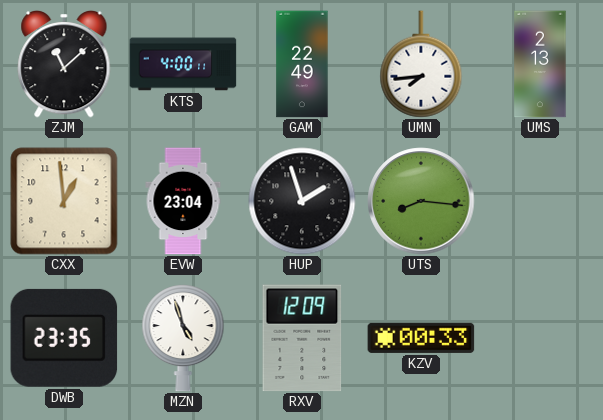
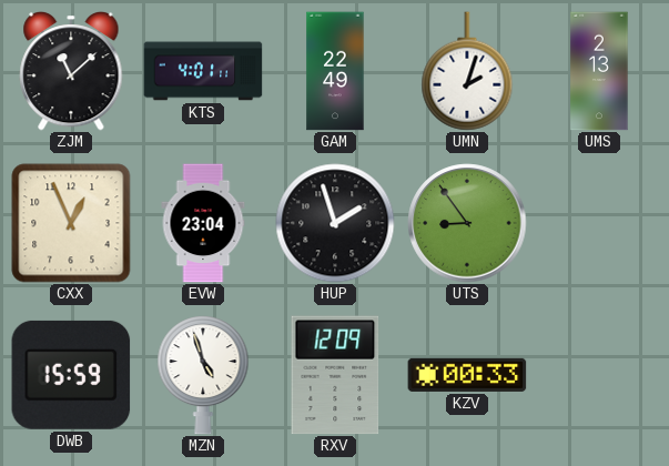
KTS: 4:00 -> 4:01 (203, 71)
UMN: 7:44 -> 2:03 (467, 71)
CXX: 12:59 -> 12:56 (71, 223)
UTS: 8:16 -> 8:54 (467, 223)
DWB: 23:35 -> 15:59 (71, 375)
